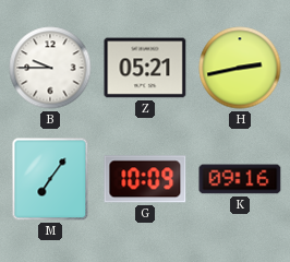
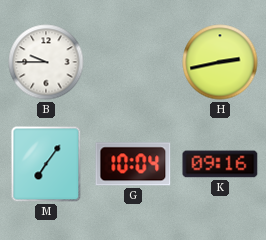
Z: 05:21 -> none (145, 68)
G: 10:09 -> 10:04 (133, 164)
